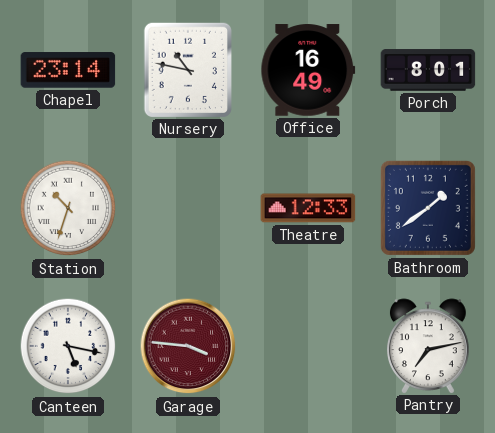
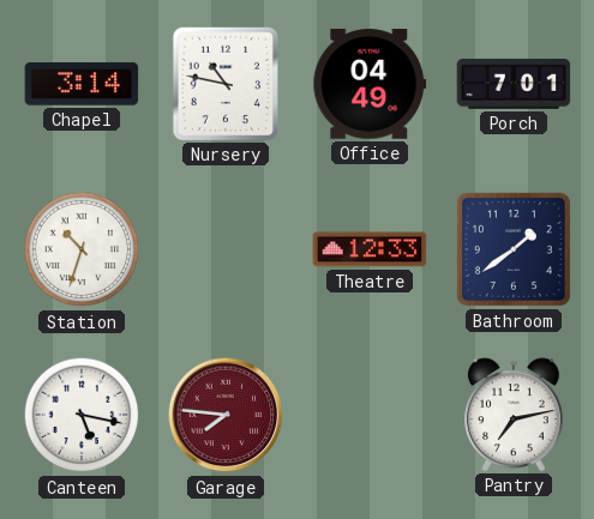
Chapel: 23:14 -> 3:14 (82, 84)
Office: 16:49 -> 04:49 (370, 84)
Porch: 8:01 -> 7:01 (514, 84)
Garage: 3:46 -> 7:46 (226, 415)
